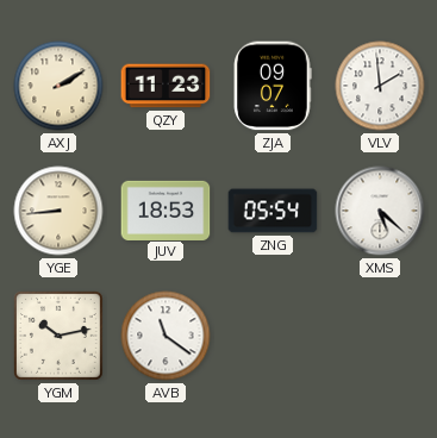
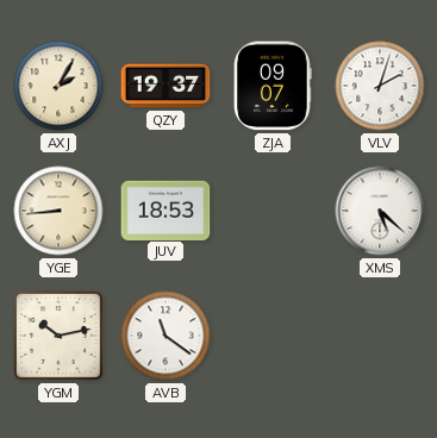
AXJ: 2:10 -> 2:05 (58, 86)
QZY: 11:23 -> 19:37 (166, 86)
VLV: 1:59 -> 2:03 (380, 86)
ZNG: 05:54 -> none (273, 211)
